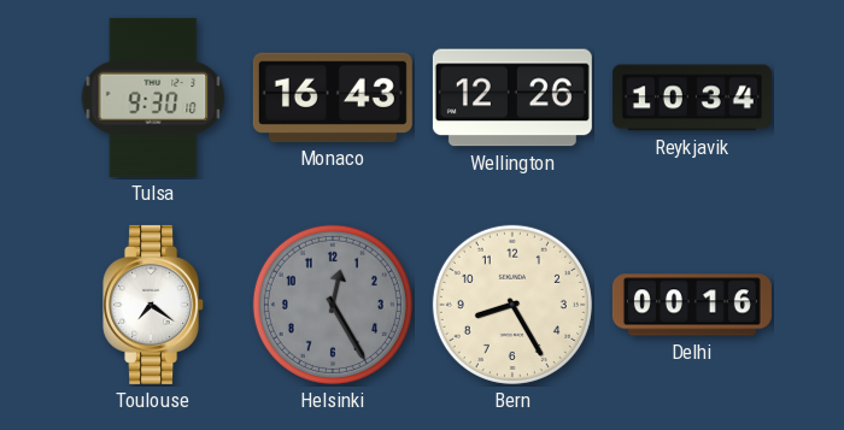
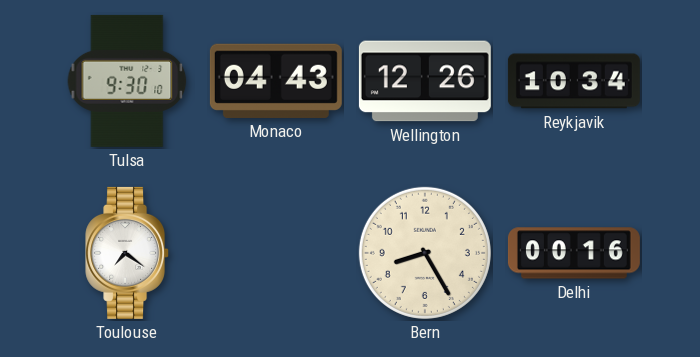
Monaco: 16:43 -> 04:43 (276, 81)
Helsinki: 12:25 -> none (333, 305)
